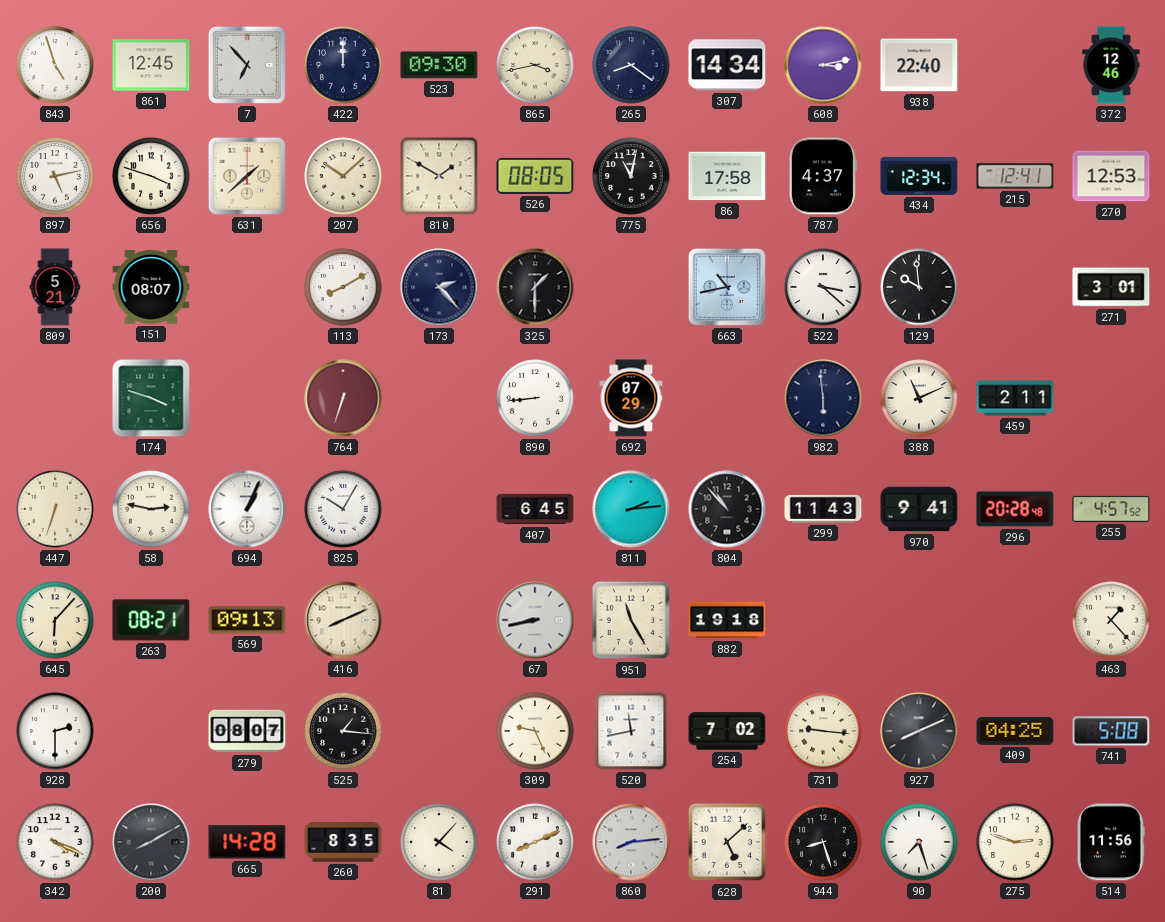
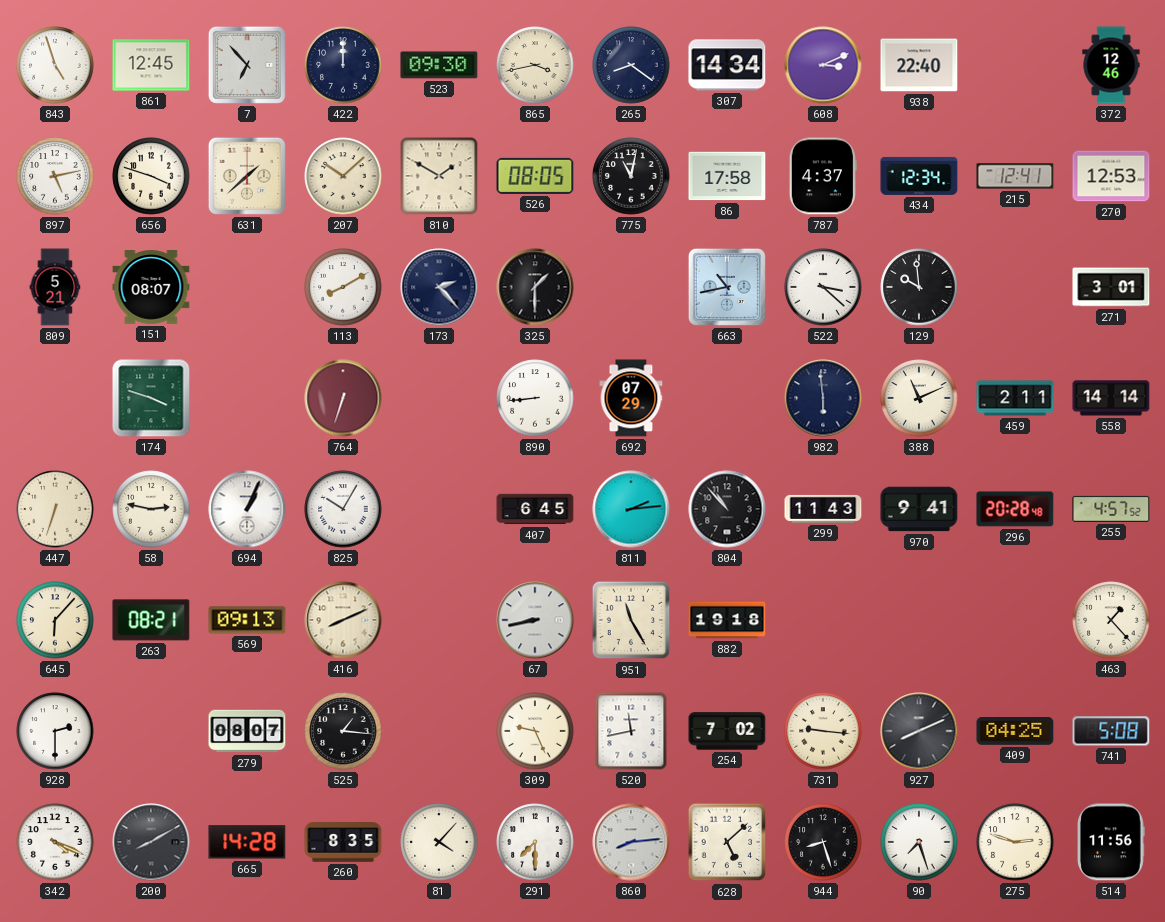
608: 3:13 -> 3:11 (823, 65)
558: none -> 14:14 (1111, 398)
291: 8:11 -> 7:30 (535, 842)
